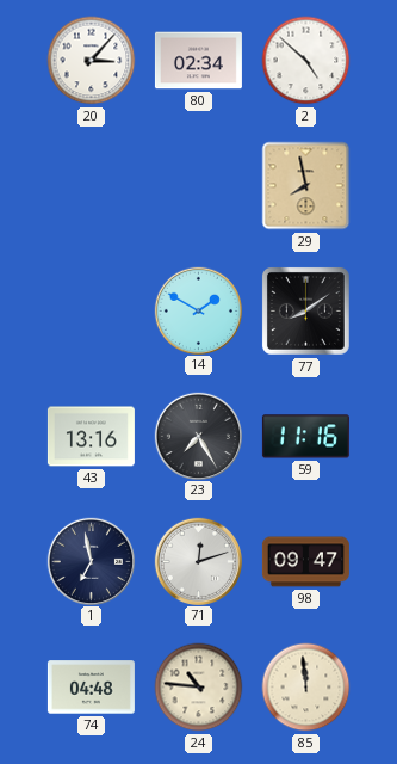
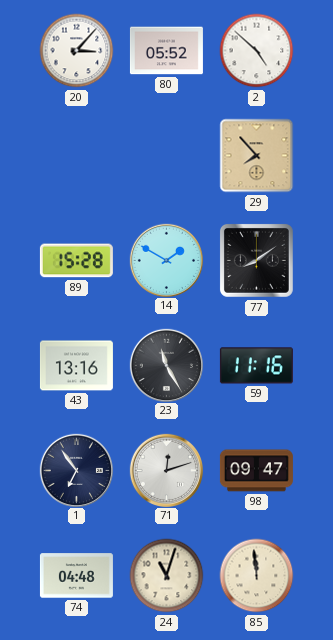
80: 02:34 -> 05:52 (166, 51)
29: 7:58 -> 7:53 (257, 156)
89: none -> 15:28 (76, 261)
23: 7:25 -> 11:25 (166, 365)
1: 6:58 -> 6:54 (76, 470)
24: 10:46 -> 11:03 (167, 576)
